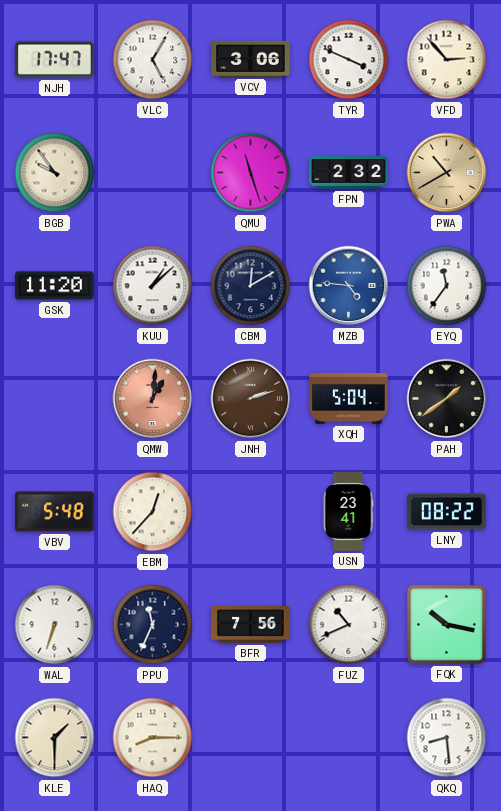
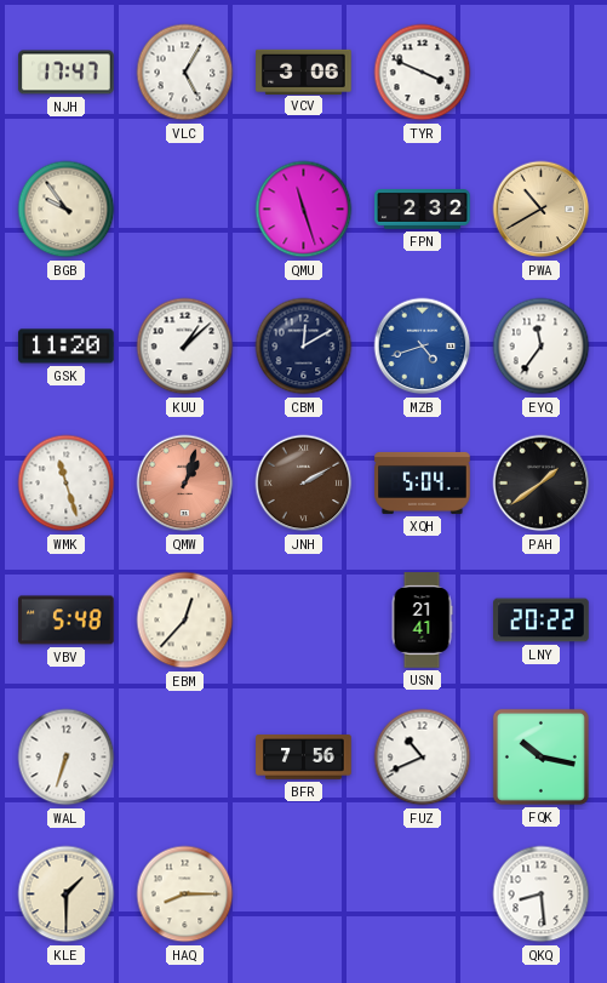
VFD: 2:53 -> none (447, 60)
MZB: 4:46 -> 4:42 (423, 347)
WMK: none -> 11:27 (67, 484)
QMW: 1:01 -> 1:03 (185, 484)
JNH: 2:12 -> 2:10 (304, 484)
USN: 23:41 -> 21:41 (422, 621)
LNY: 08:22 -> 20:22 (542, 621)
PPU: 11:34 -> none (153, 625)
